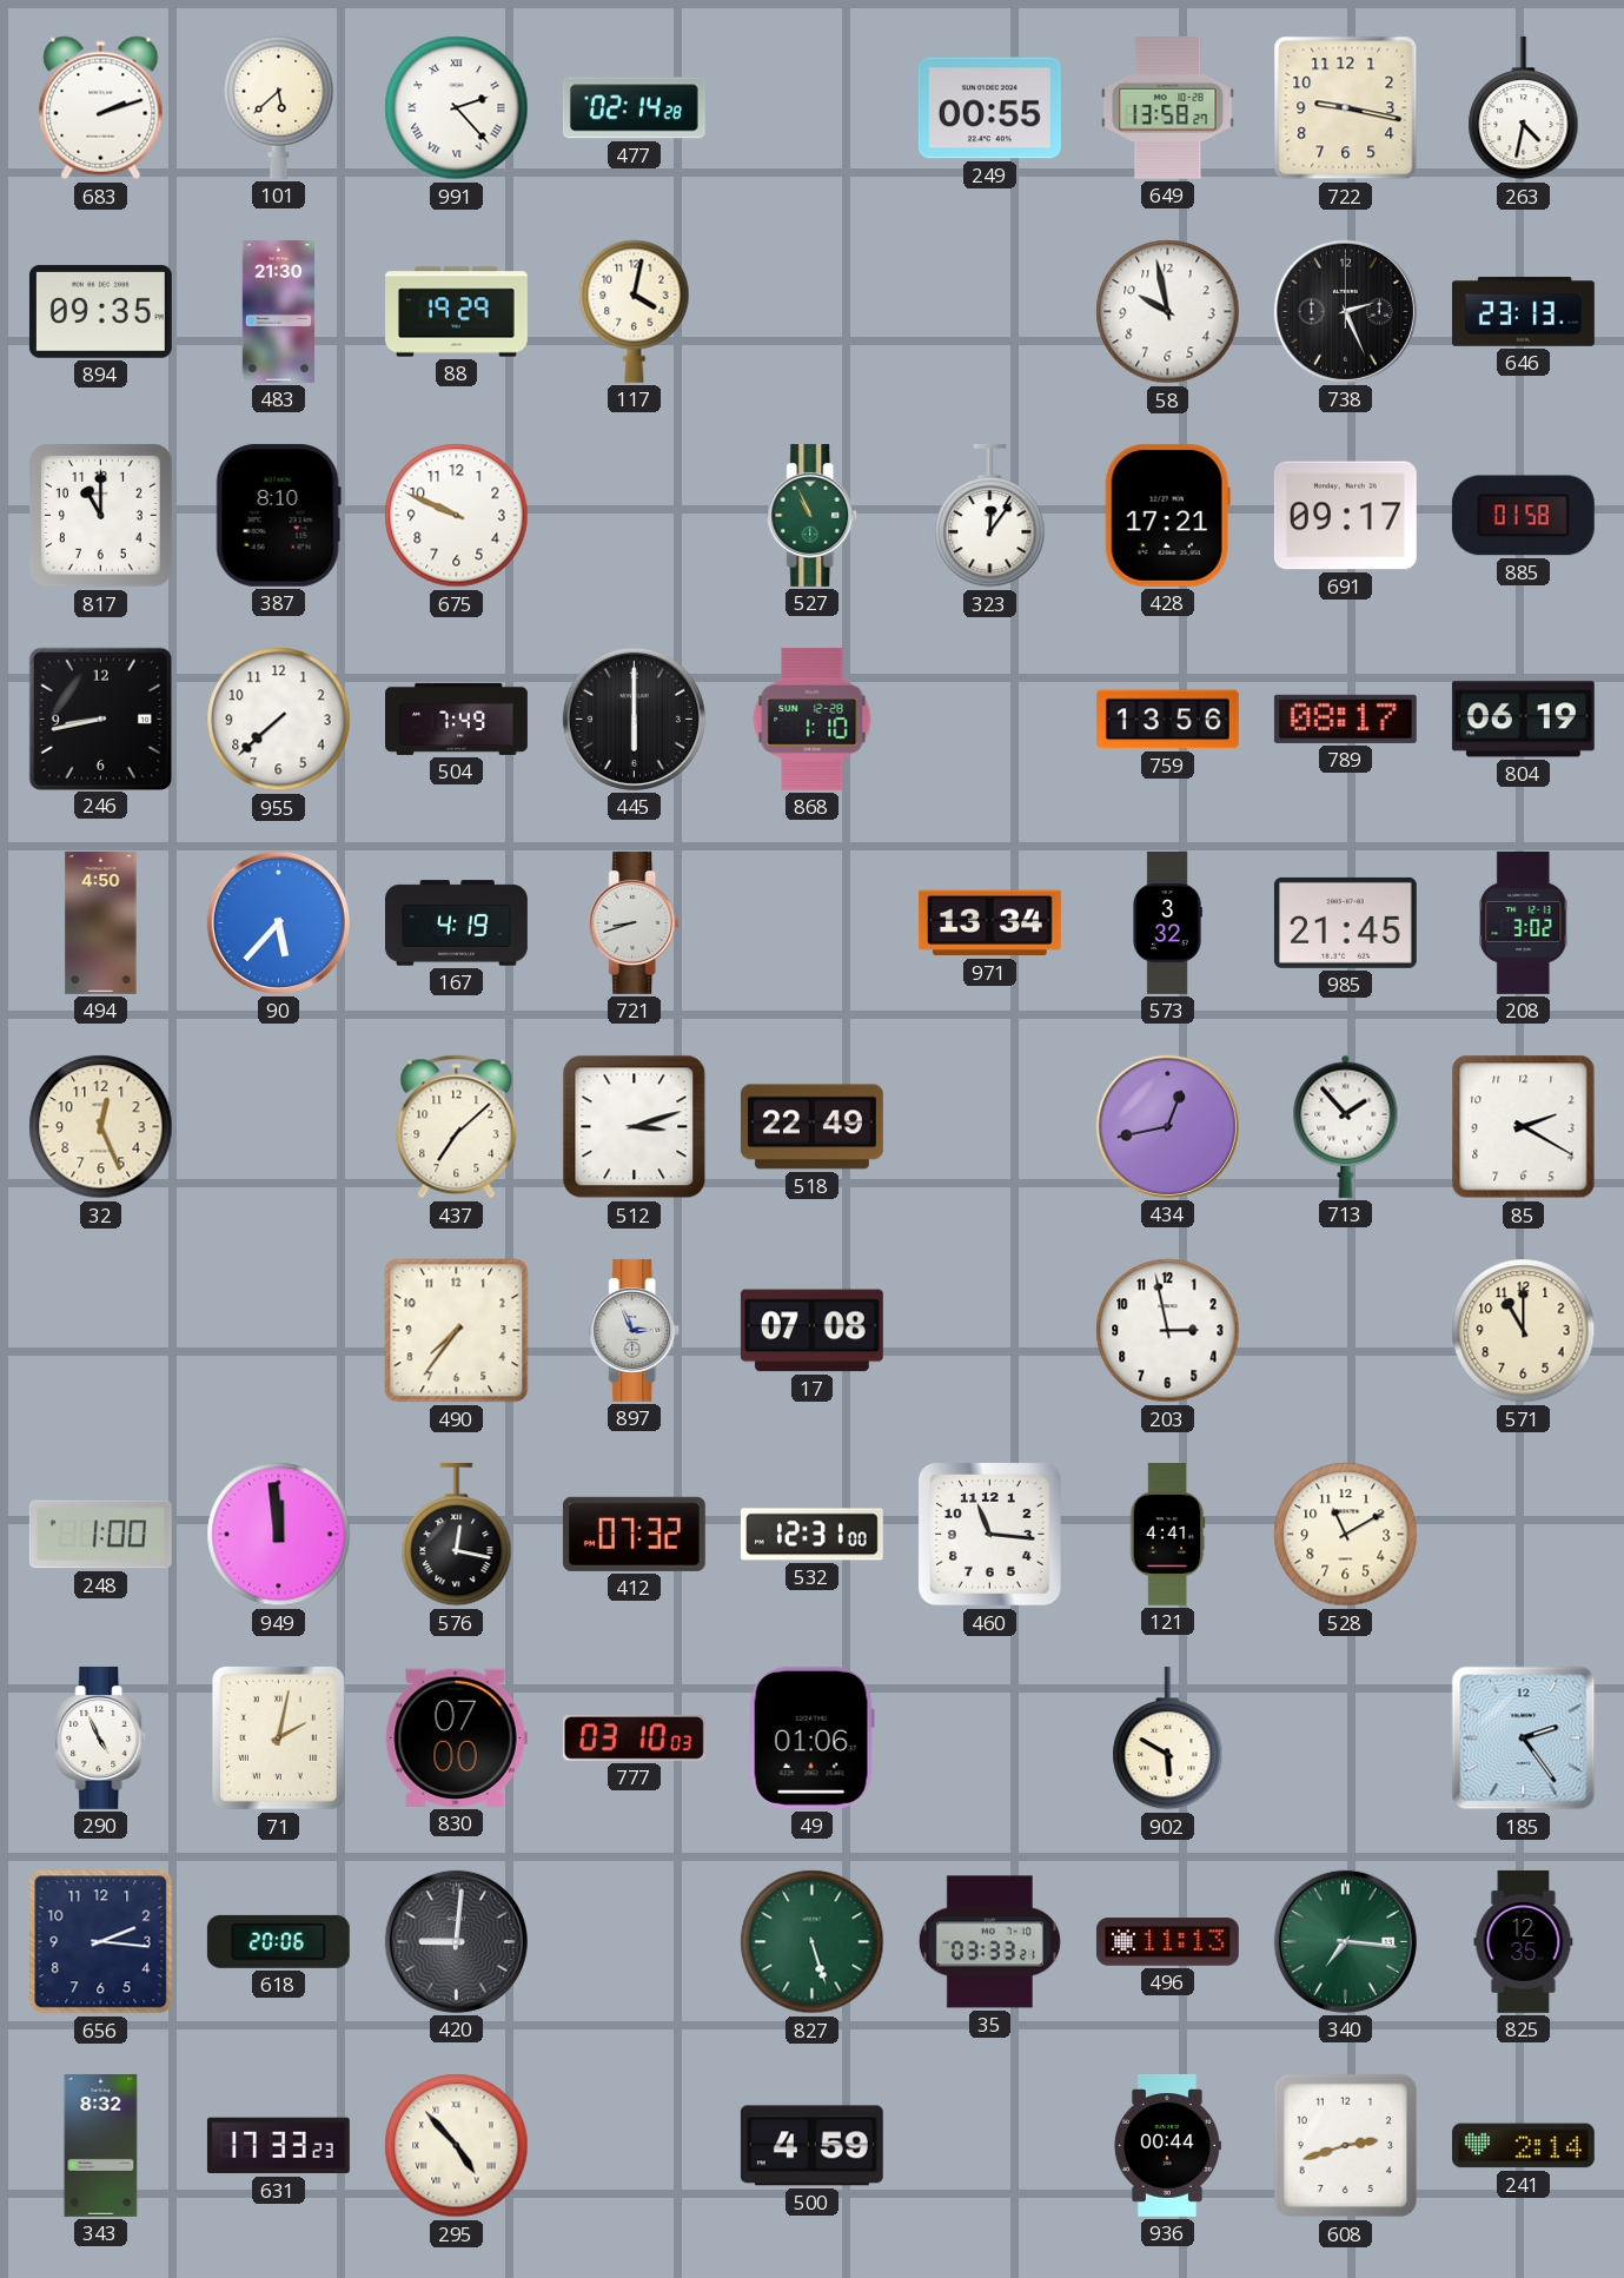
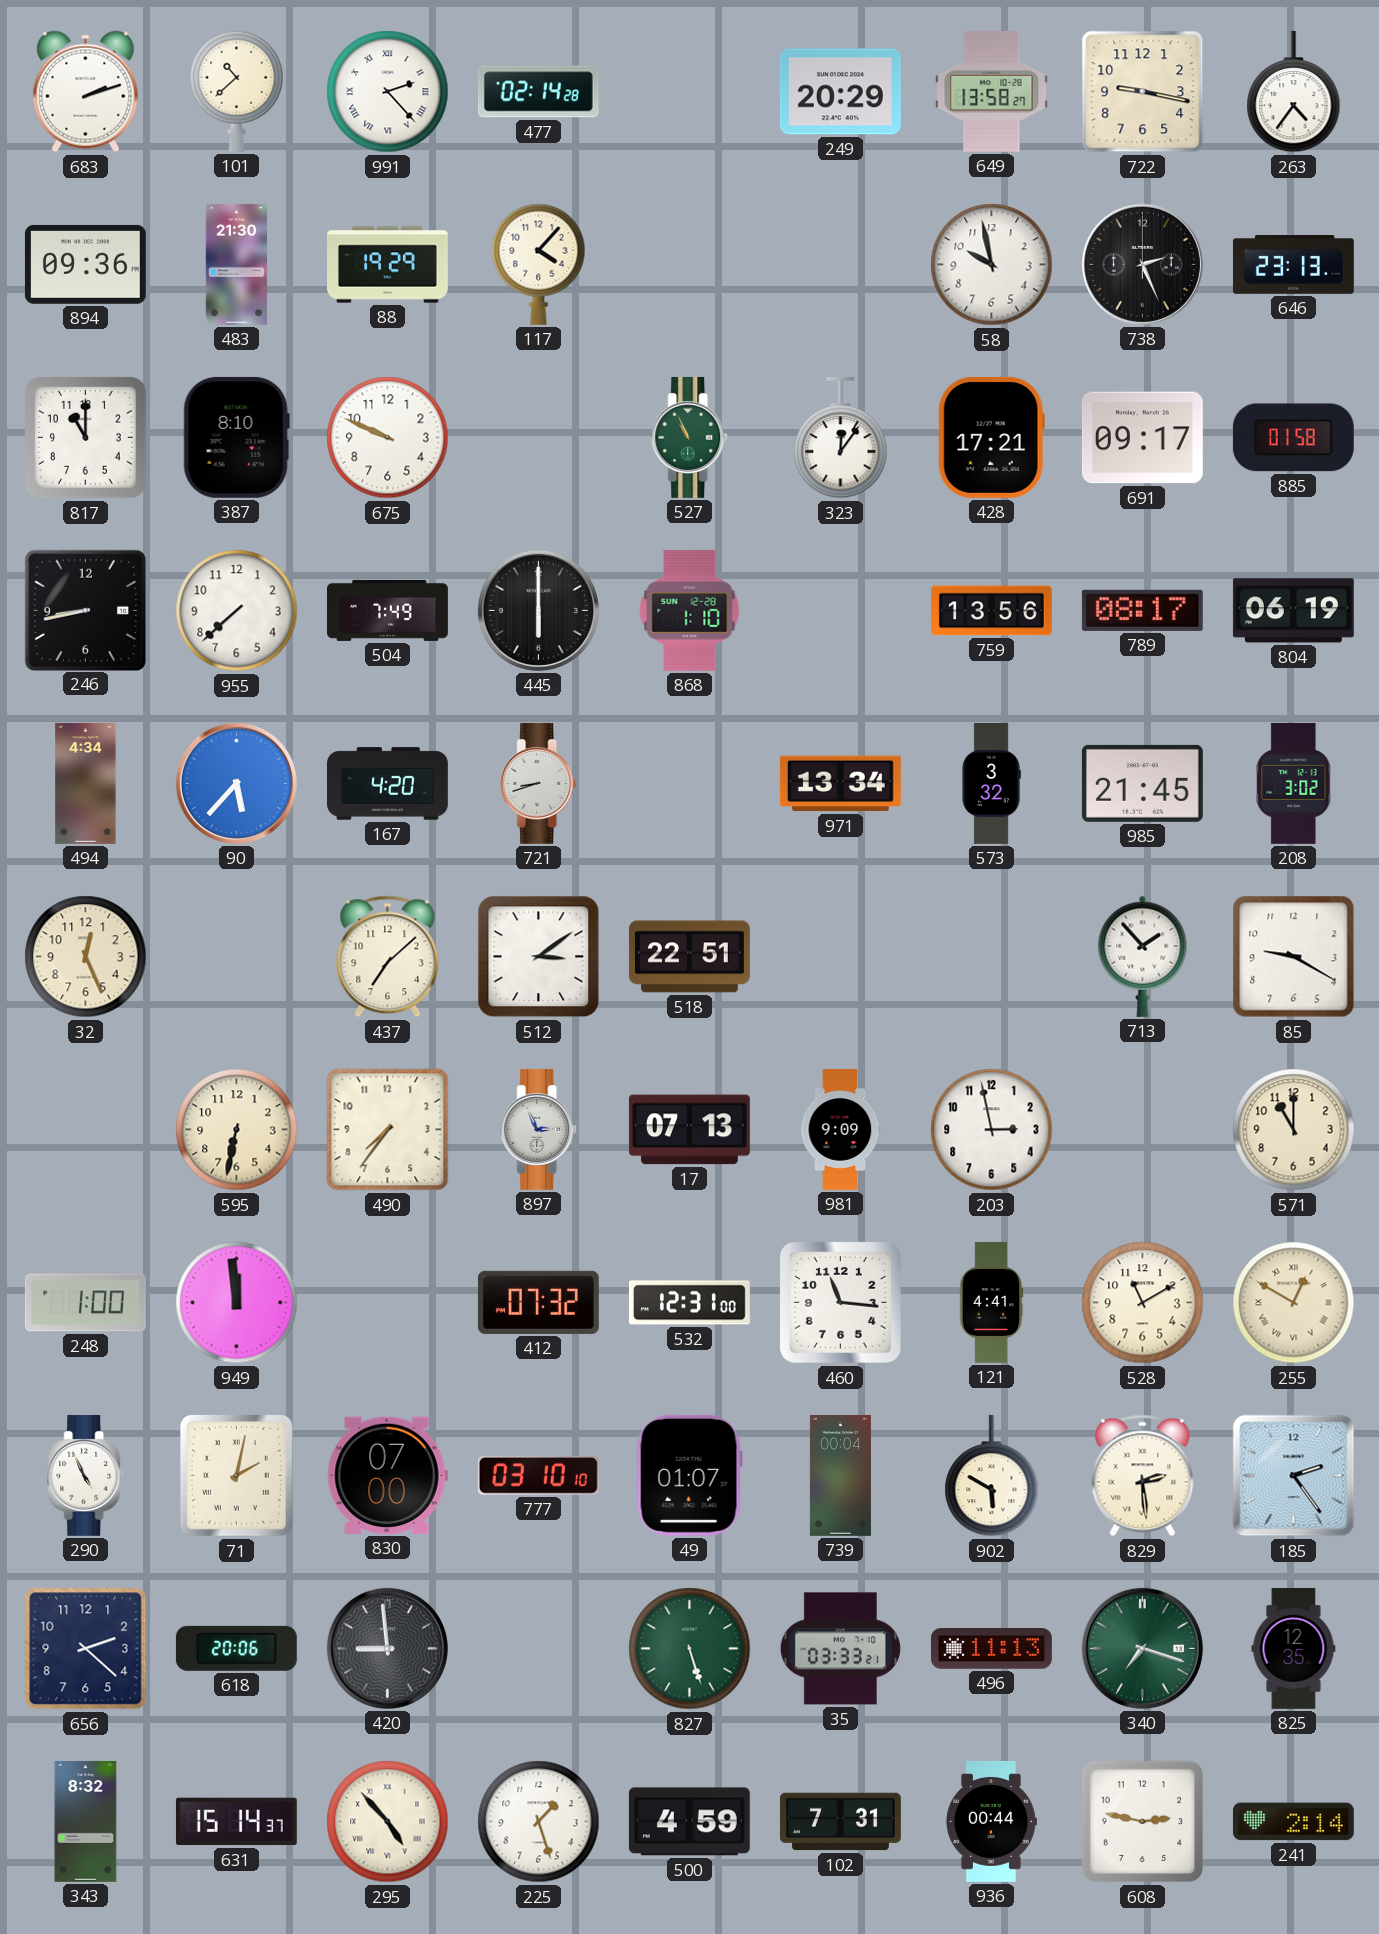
101: 5:38 -> 10:38 (237, 91)
249: 00:55 -> 20:29 (840, 92)
263: 4:32 -> 4:36 (1294, 92)
894: 09:35 -> 09:36 (85, 264)
117: 4:02 -> 4:07 (539, 264)
494: 4:50 -> 4:34 (86, 783)
167: 4:19 -> 4:20 (388, 784)
512: 3:12 -> 3:09 (539, 957)
518: 22:49 -> 22:51 (689, 957)
434: 12:43 -> none (1167, 1126)
85: 2:20 -> 9:20 (1294, 957)
595: none -> 6:32 (237, 1130)
17: 07:08 -> 07:13 (689, 1130)
981: none -> 9:09 (840, 1129)
576: 12:17 -> none (457, 1535)
255: none -> 12:50 (1294, 1303)
777: 03:10:03 -> 03:10:10 (538, 1476)
49: 01:06 -> 01:07 (689, 1475)
739: none -> 00:04 (840, 1475)
829: none -> 2:29 (1143, 1476)
656: 2:16 -> 2:22 (86, 1649)
420: 9:01 -> 8:59 (387, 1648)
340: 7:16 -> 7:18 (1142, 1648)
631: 17:33 -> 15:14 (236, 1822)
225: none -> 1:27 (539, 1822)
102: none -> 7:31 (840, 1822)
608: 2:42 -> 2:47 (1143, 1822)
